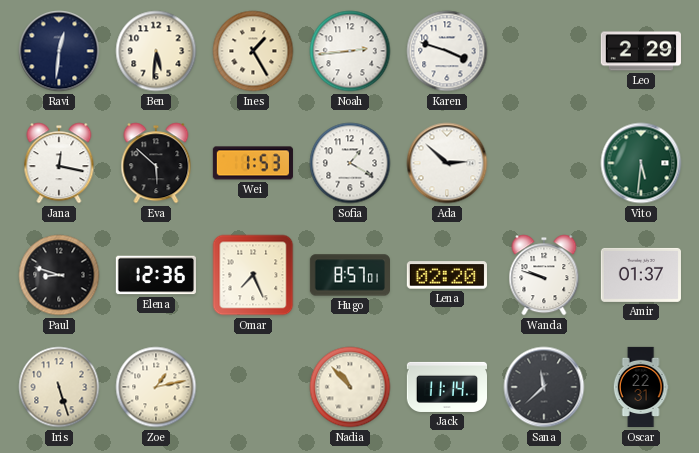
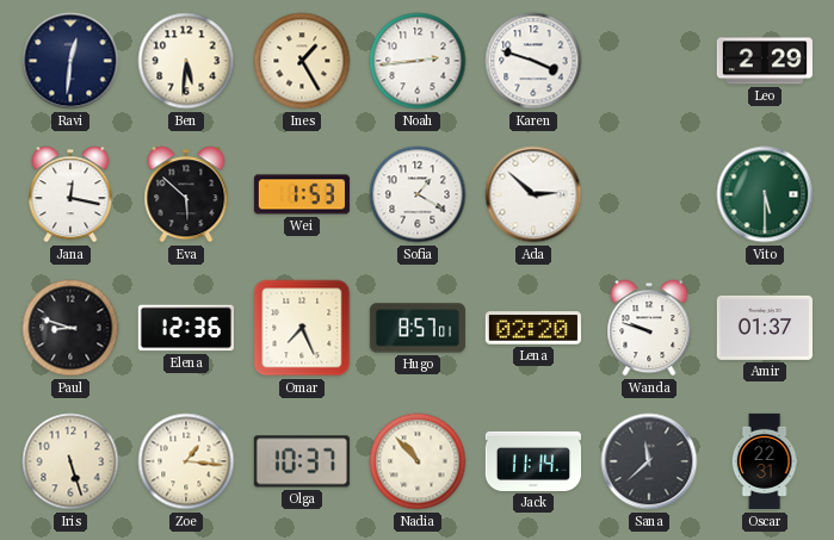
Vito: 5:31 -> 5:30 (765, 194)
Zoe: 1:13 -> 1:16 (186, 461)
Olga: none -> 10:37 (302, 461)
